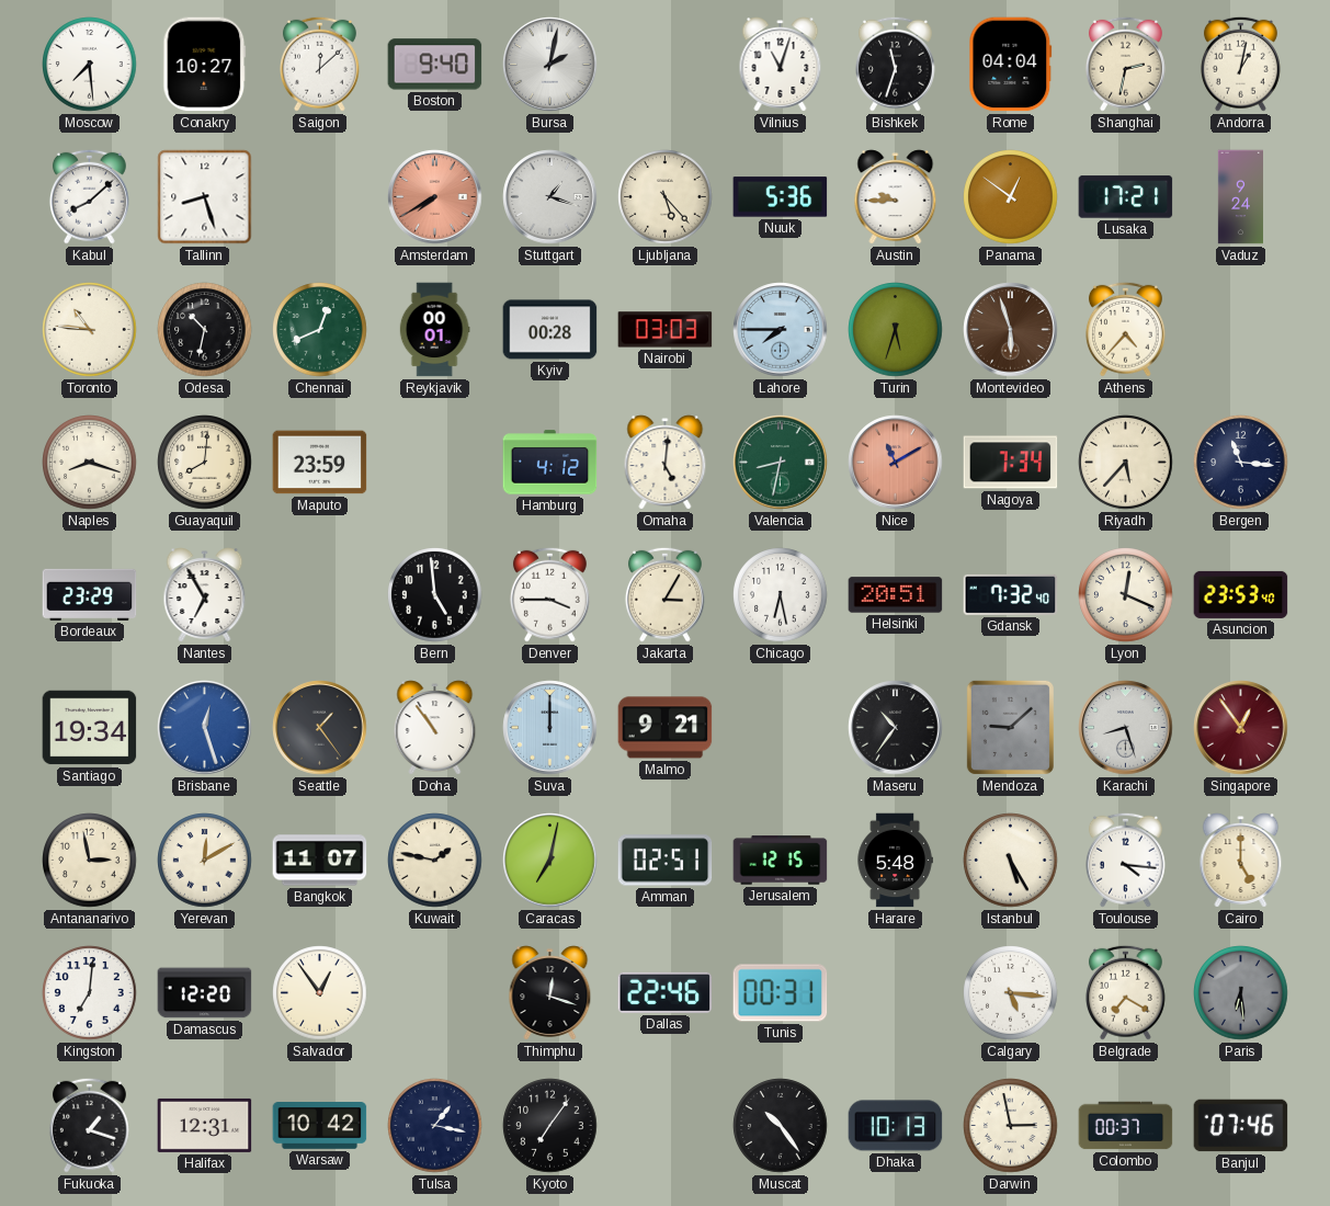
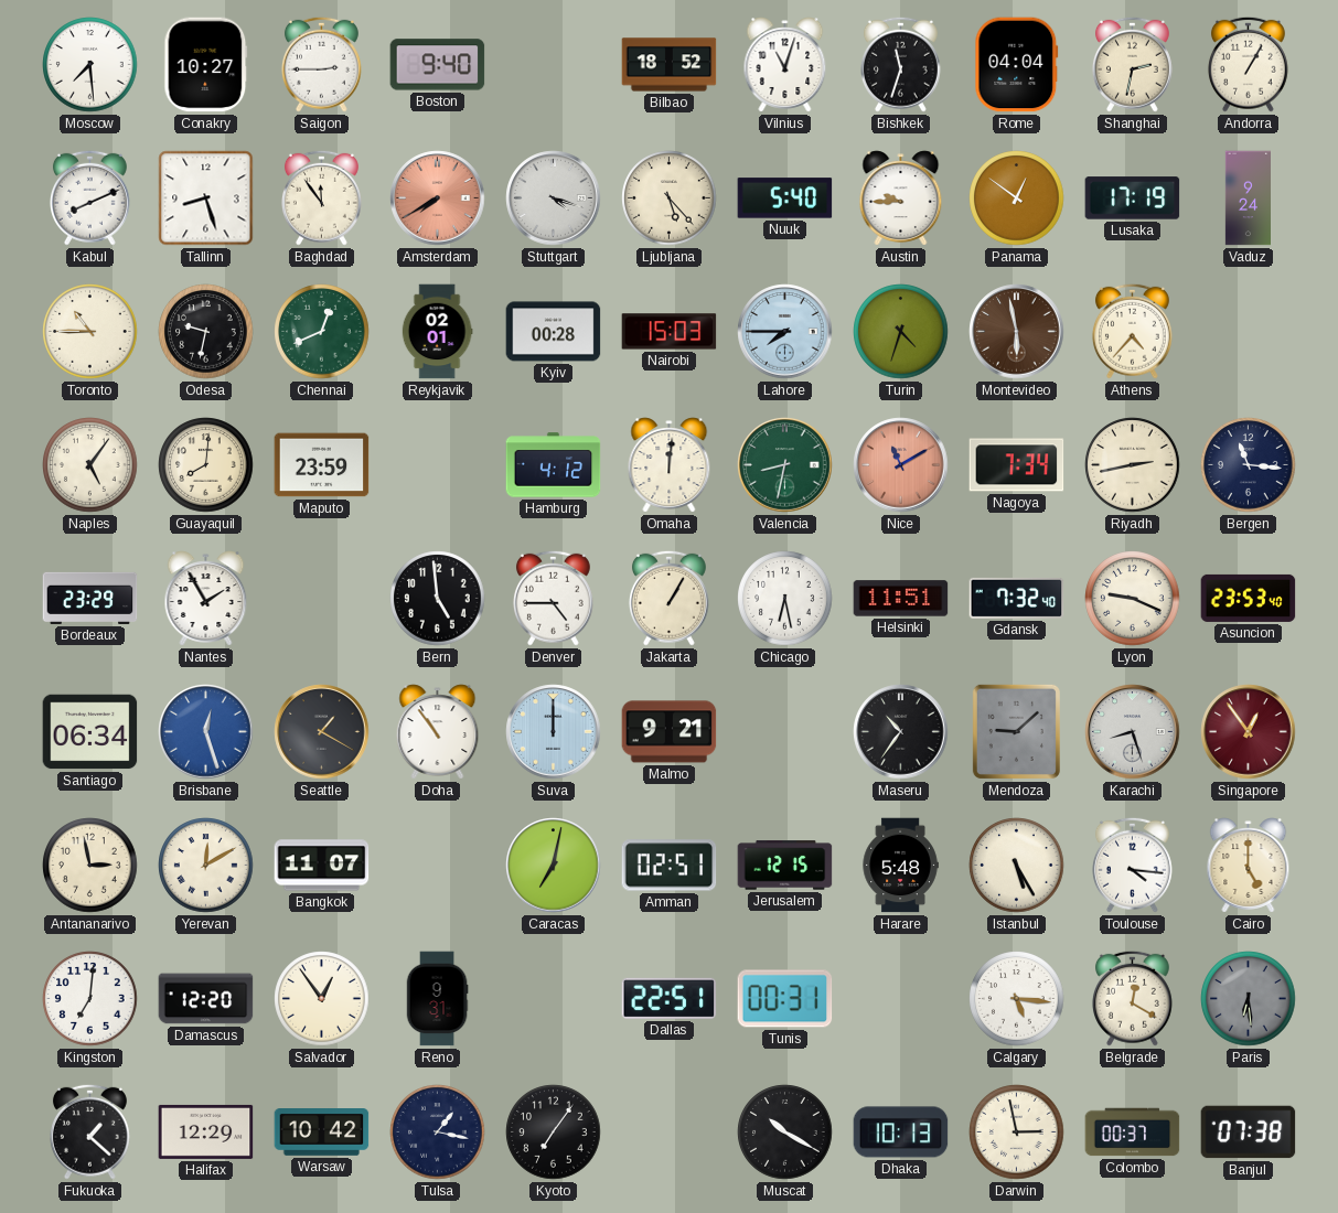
Saigon: 12:08 -> 2:45 (321, 64)
Bursa: 2:02 -> none (550, 65)
Bilbao: none -> 18:52 (670, 65)
Andorra: 1:02 -> 1:05 (1248, 64)
Kabul: 8:08 -> 8:11 (89, 197)
Baghdad: none -> 11:54 (321, 197)
Stuttgart: 1:18 -> 4:18 (554, 198)
Nuuk: 5:36 -> 5:40 (785, 198)
Lusaka: 17:21 -> 17:19 (1133, 198)
Toronto: 10:46 -> 10:45 (90, 332)
Odesa: 10:32 -> 9:32 (206, 332)
Reykjavik: 00:01 -> 02:01 (437, 332)
Nairobi: 03:03 -> 15:03 (670, 332)
Turin: 5:33 -> 4:33 (901, 332)
Montevideo: 5:57 -> 5:58 (1017, 332)
Naples: 8:18 -> 5:06 (90, 465)
Omaha: 5:01 -> 12:01 (670, 465)
Riyadh: 5:37 -> 2:43 (1133, 465)
Nantes: 6:55 -> 1:55 (206, 599)
Denver: 3:45 -> 4:45 (553, 598)
Jakarta: 3:05 -> 1:05 (668, 598)
Helsinki: 20:51 -> 11:51 (901, 599)
Lyon: 12:19 -> 9:19 (1133, 599)
Santiago: 19:34 -> 06:34 (90, 732)
Seattle: 1:24 -> 1:20 (322, 732)
Kuwait: 1:47 -> none (435, 861)
Reno: none -> 9:31 (437, 999)
Thimphu: 12:18 -> none (550, 993)
Dallas: 22:46 -> 22:51 (670, 998)
Belgrade: 7:20 -> 12:20 (1132, 998)
Fukuoka: 1:18 -> 1:22 (89, 1131)
Halifax: 12:31 -> 12:29 (206, 1131)
Muscat: 10:24 -> 10:20 (785, 1133)
Banjul: 07:46 -> 07:38 (1249, 1133)
